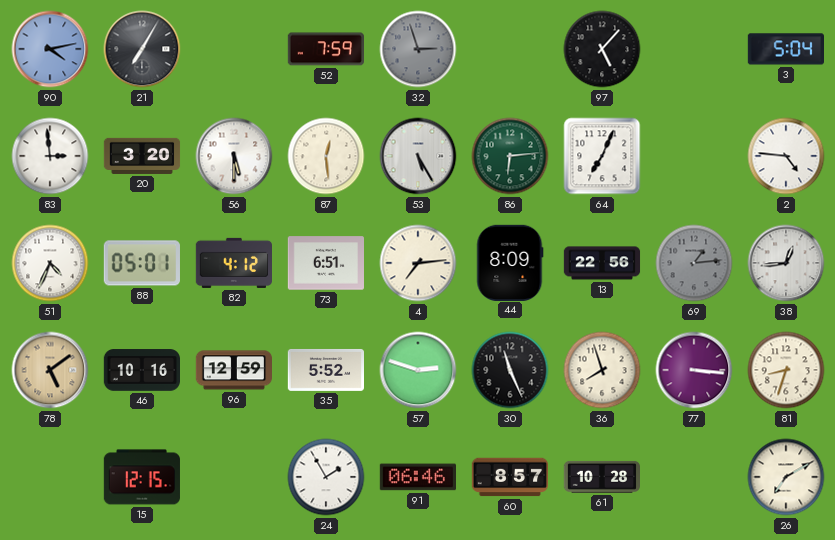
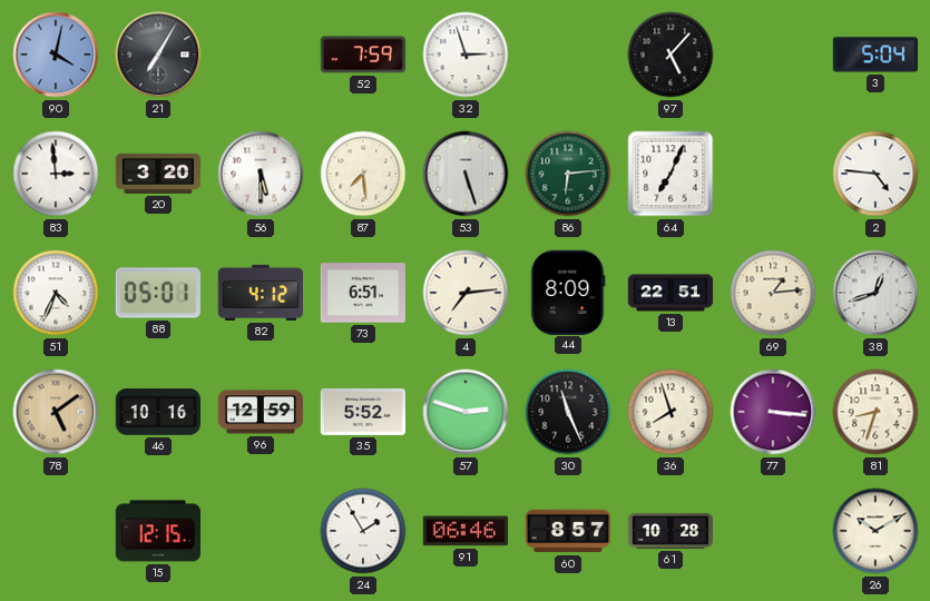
90: 4:13 -> 4:02 (56, 55)
32 dial: grey -> white (466, 55)
87: 12:29 -> 7:29 (363, 174)
53: 5:25 -> 5:27 (466, 174)
13: 22:56 -> 22:51 (670, 293)
69 dial: grey -> cream (773, 293)
38: 12:44 -> 12:42 (875, 293)
26: 7:10 -> 10:10 (875, 531)
